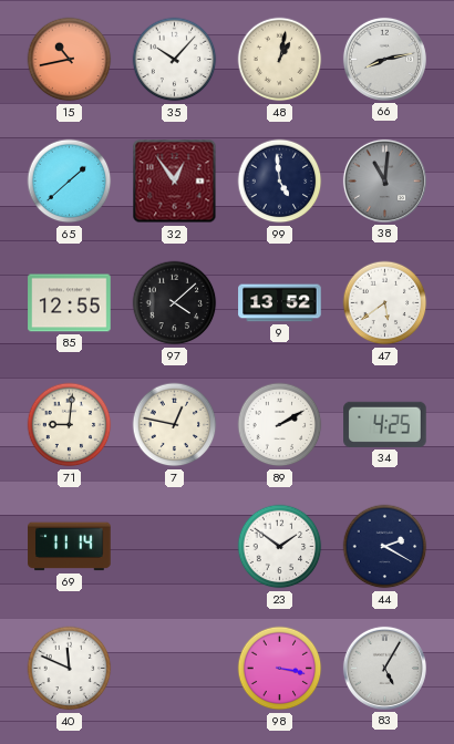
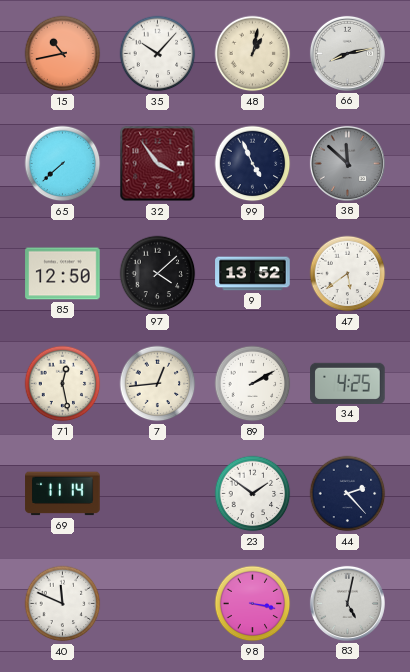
65: 1:38 -> 7:38 (63, 164)
32: 12:54 -> 3:54 (158, 164)
99: 4:59 -> 4:56 (253, 164)
38: 11:01 -> 11:52 (347, 163)
85: 12:55 -> 12:50 (63, 274)
71: 9:01 -> 12:28 (63, 384)
7: 12:47 -> 12:44 (158, 384)
44: 2:20 -> 2:23 (348, 494)
83: 5:05 -> 5:02 (347, 603)
